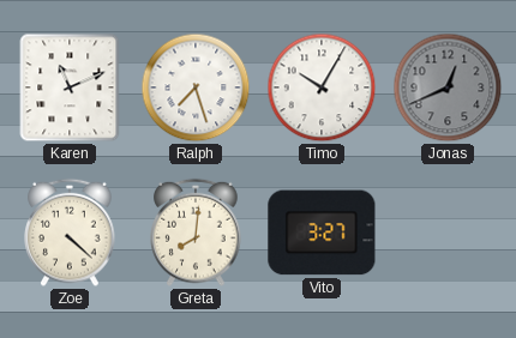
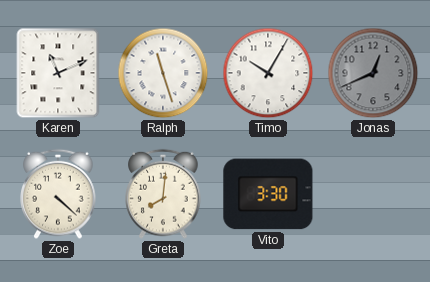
Ralph: 7:27 -> 11:27 (163, 73)
Vito: 3:27 -> 3:30 (268, 194)
